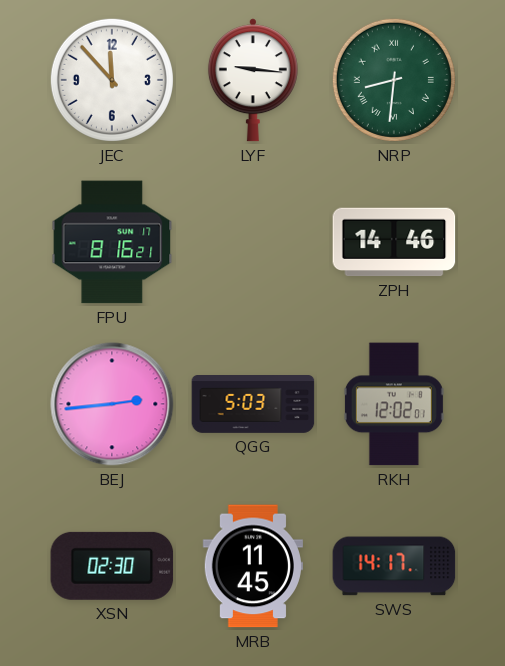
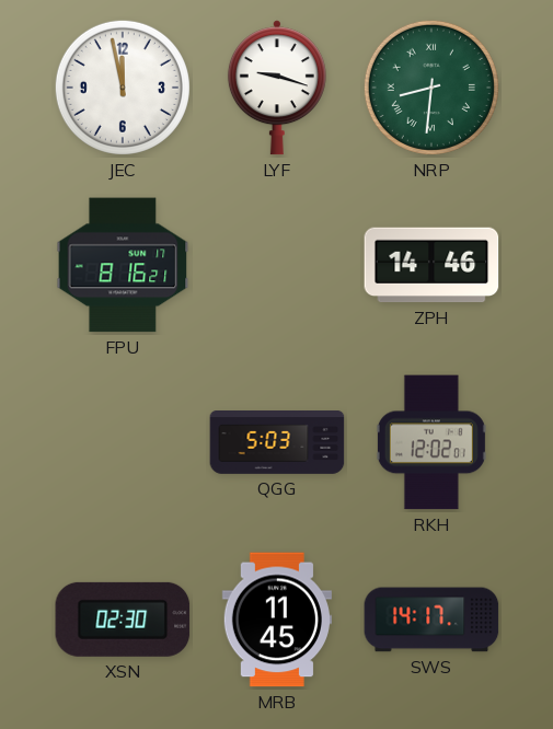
JEC: 11:53 -> 11:58 (123, 88)
LYF: 9:16 -> 9:18 (277, 88)
BEJ: 2:44 -> none (112, 404)
